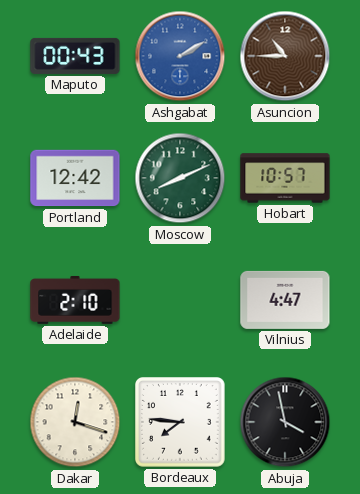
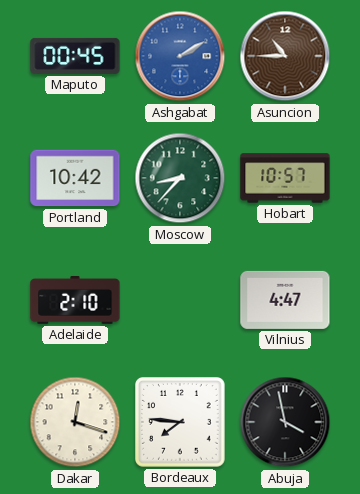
Maputo: 00:43 -> 00:45 (75, 56)
Portland: 12:42 -> 10:42 (75, 178)
Moscow: 8:11 -> 8:37 (180, 178)
